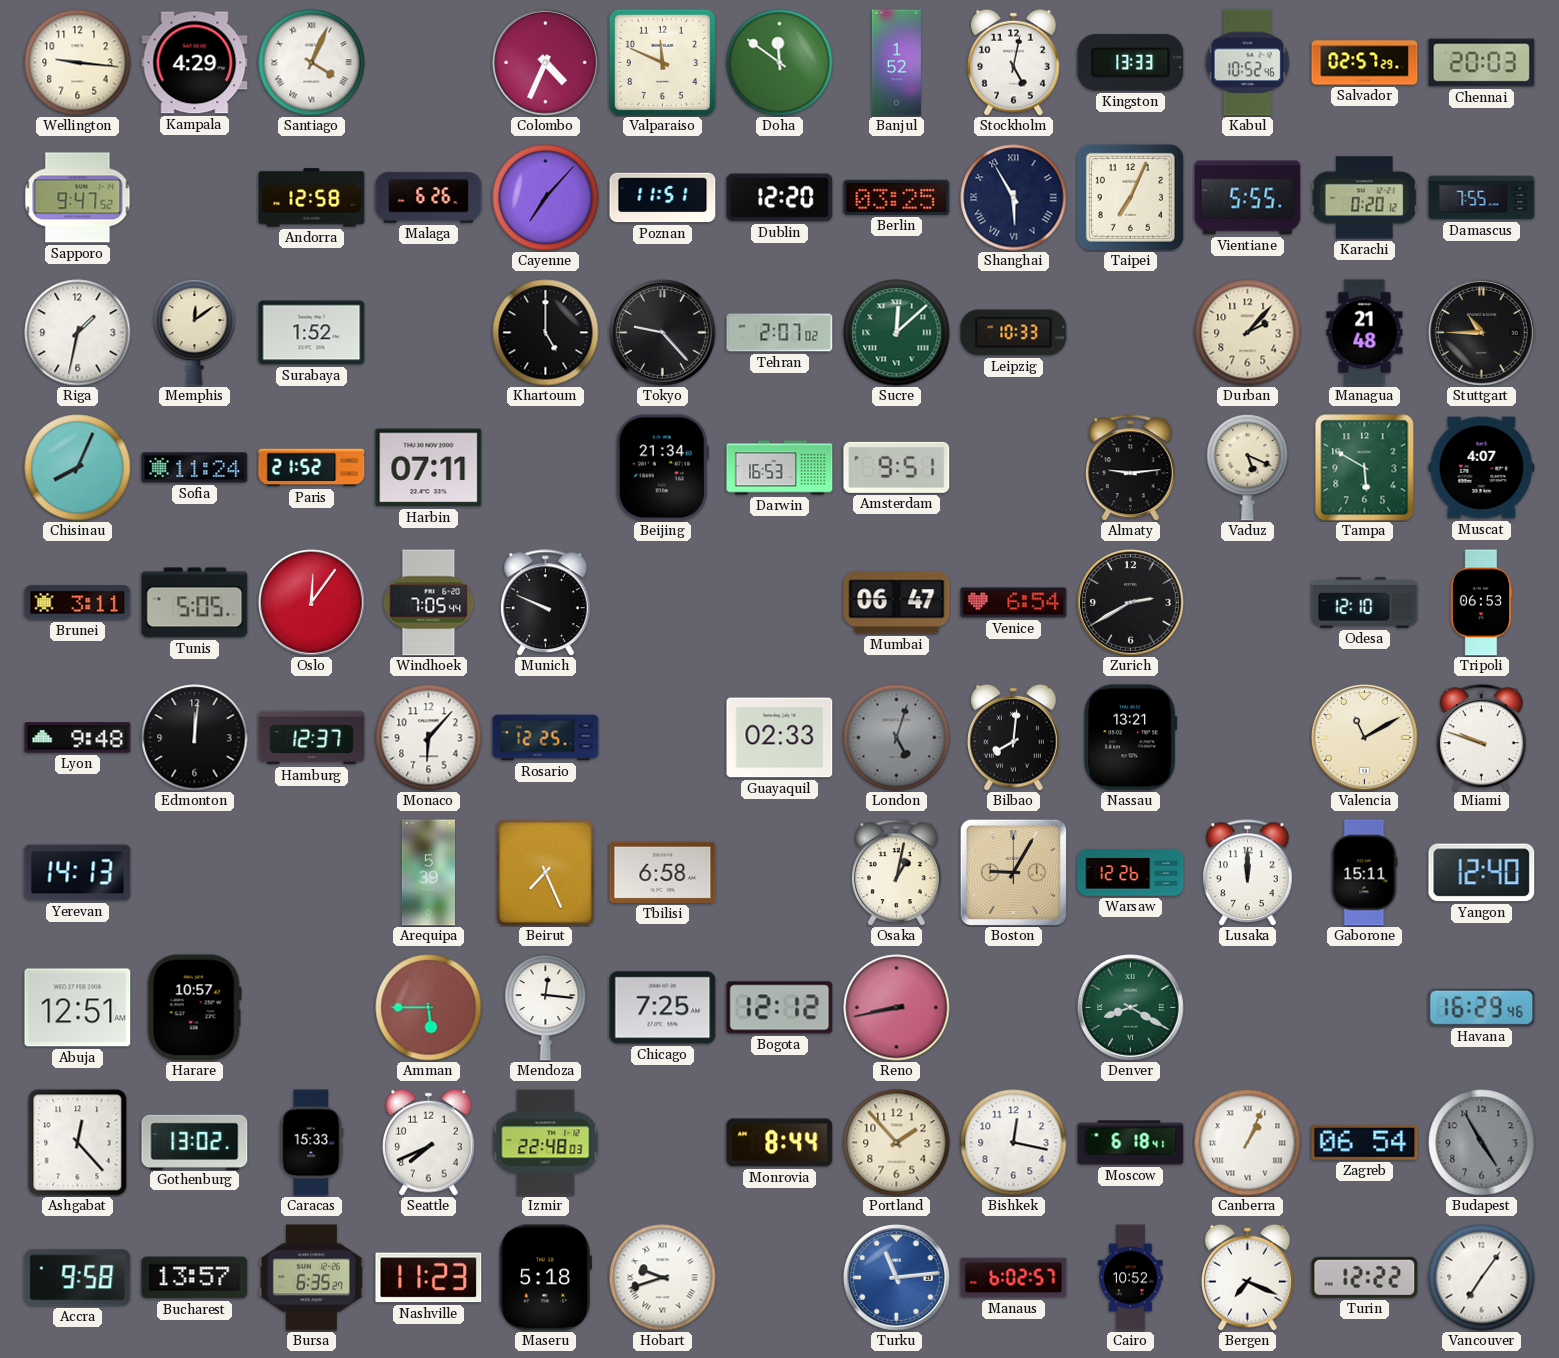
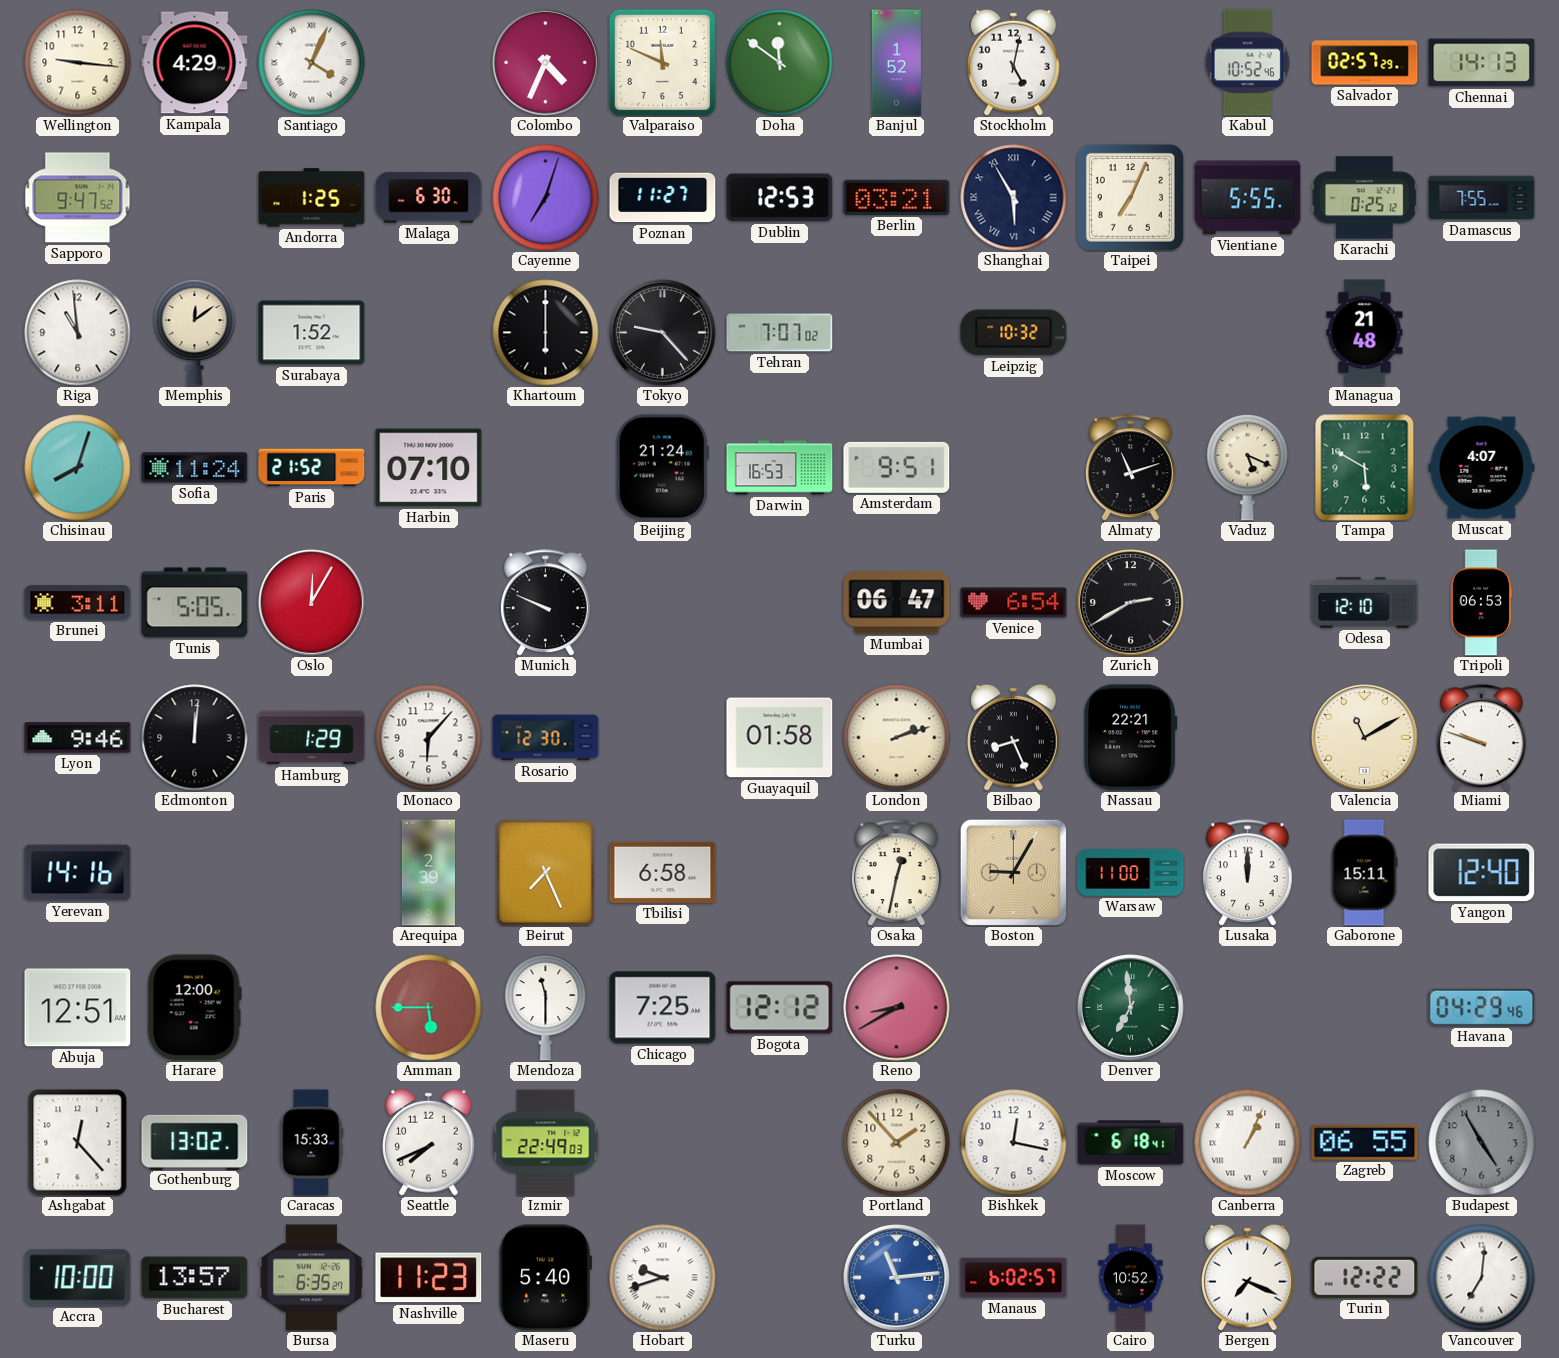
Kingston: 13:33 -> none (1131, 63)
Chennai: 20:03 -> 14:13 (1482, 63)
Andorra: 12:58 -> 1:25 (312, 198)
Malaga: 6:26 -> 6:30 (429, 198)
Cayenne: 7:07 -> 7:03 (546, 198)
Poznan: 11:51 -> 11:27 (663, 198)
Dublin: 12:20 -> 12:53 (780, 198)
Berlin: 03:25 -> 03:21 (897, 197)
Karachi: 0:20 -> 0:25 (1364, 198)
Riga: 1:32 -> 10:59 (78, 333)
Khartoum: 5:00 -> 6:00 (546, 333)
Tehran: 2:07 -> 7:07 (780, 333)
Sucre: 12:08 -> none (897, 333)
Leipzig: 10:33 -> 10:32 (1014, 333)
Durban: 2:07 -> none (1248, 333)
Stuttgart: 10:45 -> none (1482, 333)
Chisinau: 8:04 -> 8:03 (78, 468)
Harbin: 07:11 -> 07:10 (429, 468)
Beijing: 21:34 -> 21:24 (662, 468)
Almaty: 9:14 -> 11:12 (1130, 468)
Oslo: 12:06 -> 12:05 (312, 603)
Windhoek: 7:05 -> none (429, 603)
Lyon: 9:48 -> 9:46 (78, 738)
Hamburg: 12:37 -> 1:29 (312, 738)
Rosario: 12:25 -> 12:30 (546, 738)
Guayaquil: 02:33 -> 01:58 (780, 738)
London: 5:03 -> 2:12 (897, 738)
London dial: grey -> cream (897, 738)
Bilbao: 8:01 -> 8:26 (1014, 737)
Nassau: 13:21 -> 22:21 (1131, 738)
Yerevan: 14:13 -> 14:16 (78, 873)
Arequipa: 5:39 -> 2:39 (428, 873)
Osaka: 1:02 -> 12:32 (896, 873)
Warsaw: 12:26 -> 11:00 (1131, 873)
Harare: 10:57 -> 12:00 (194, 1008)
Mendoza: 12:16 -> 11:30 (546, 1007)
Reno: 8:43 -> 8:40 (897, 1008)
Denver: 8:20 -> 6:59 (1131, 1008)
Havana: 16:29 -> 04:29 (1482, 1007)
Izmir: 22:48 -> 22:49 (546, 1143)
Monrovia: 8:44 -> none (780, 1143)
Zagreb: 06:54 -> 06:55 (1365, 1142)
Accra: 9:58 -> 10:00 (78, 1278)
Maseru: 5:18 -> 5:40 (545, 1278)
Vancouver: 7:06 -> 7:01 (1482, 1278)
